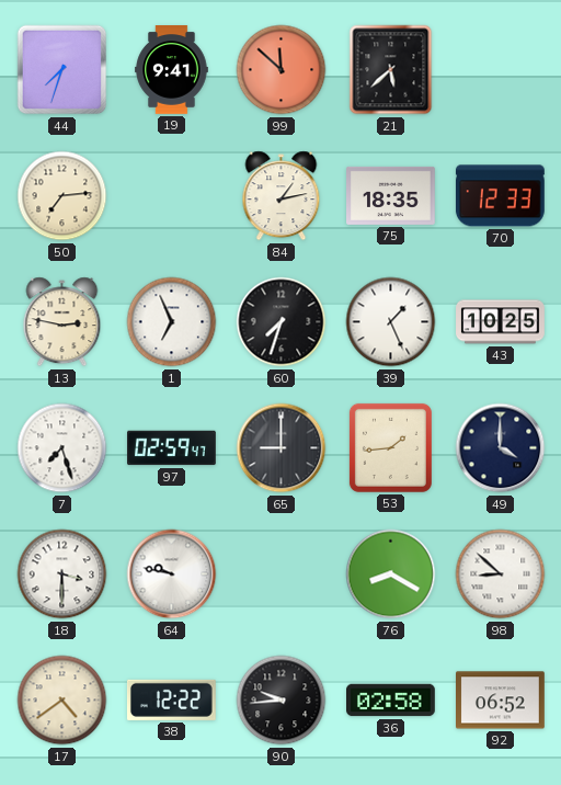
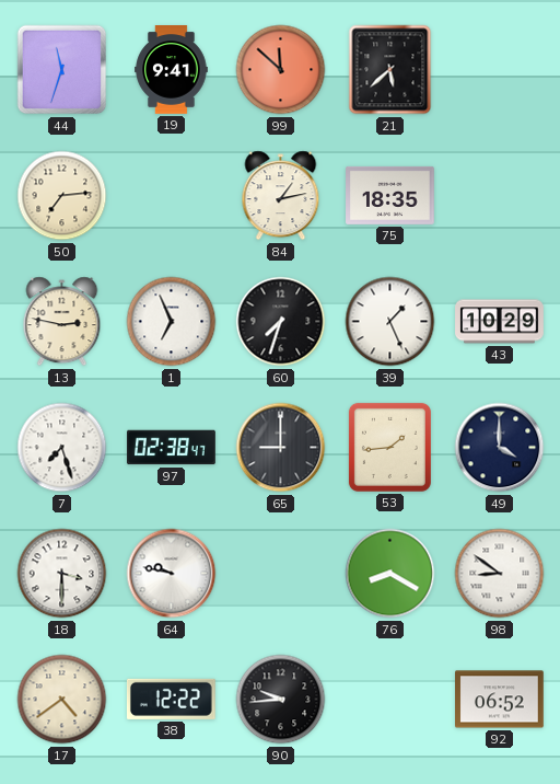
44: 7:33 -> 11:33 (62, 70)
70: 12:33 -> none (500, 196)
43: 10:25 -> 10:29 (500, 322)
97: 02:59 -> 02:38 (172, 448)
98: 8:52 -> 8:51 (500, 574)
36: 02:58 -> none (391, 701)
